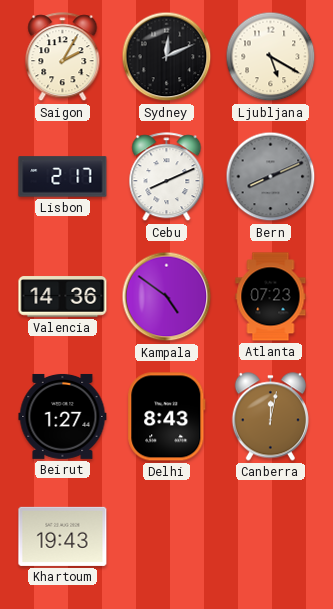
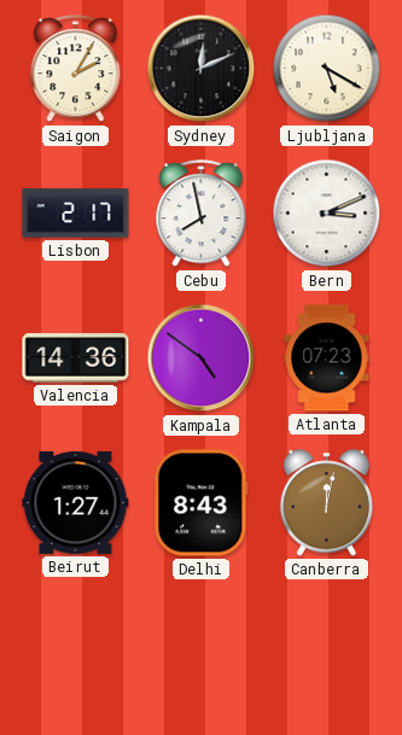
Cebu: 8:11 -> 7:58 (202, 214)
Bern: 8:11 -> 3:11 (327, 214)
Bern dial: grey -> white (327, 214)
Khartoum: 19:43 -> none (63, 536)
